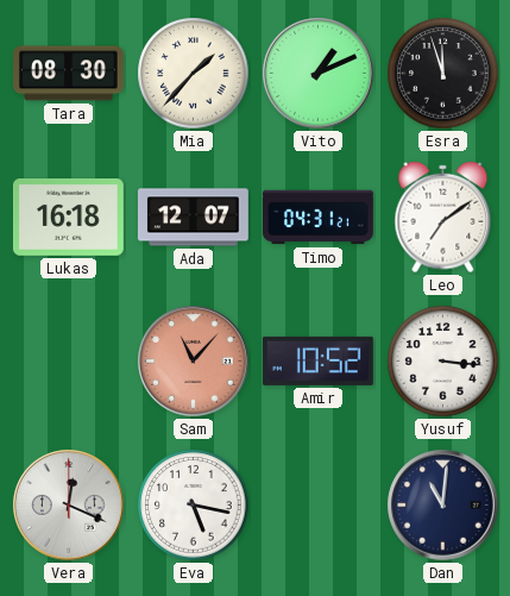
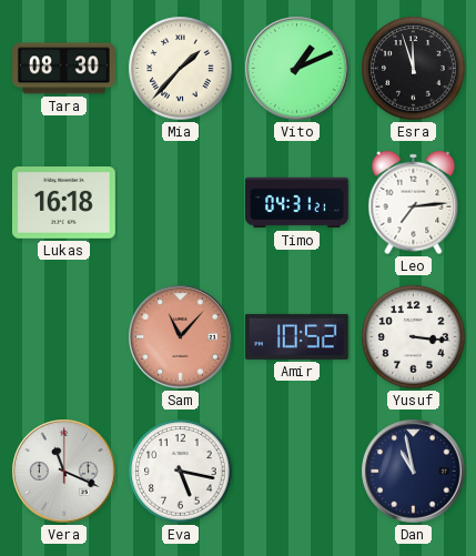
Ada: 12:07 -> none (193, 218)
Leo: 7:09 -> 7:14 (414, 203)
Vera: 12:19 -> 11:19 (64, 472)
Dan: 11:01 -> 10:58 (414, 472)
